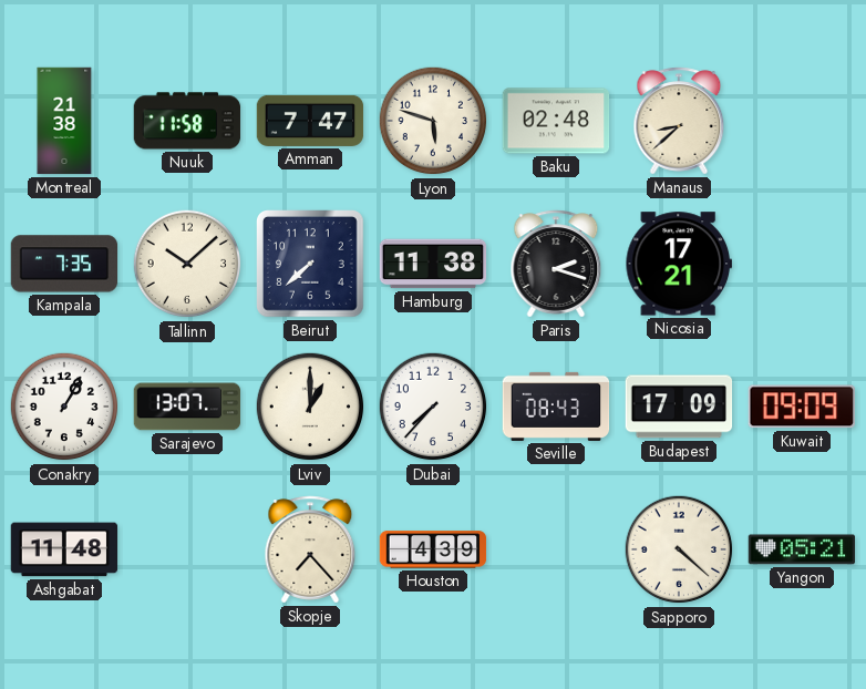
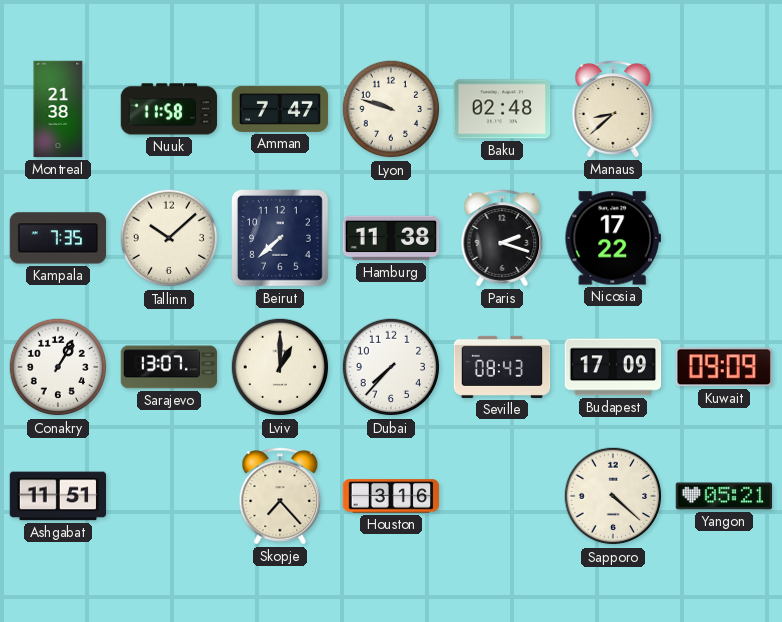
Lyon: 5:48 -> 9:48 (391, 109)
Nicosia: 17:21 -> 17:22 (612, 238)
Ashgabat: 11:48 -> 11:51 (58, 496)
Houston: 4:39 -> 3:16 (391, 496)
